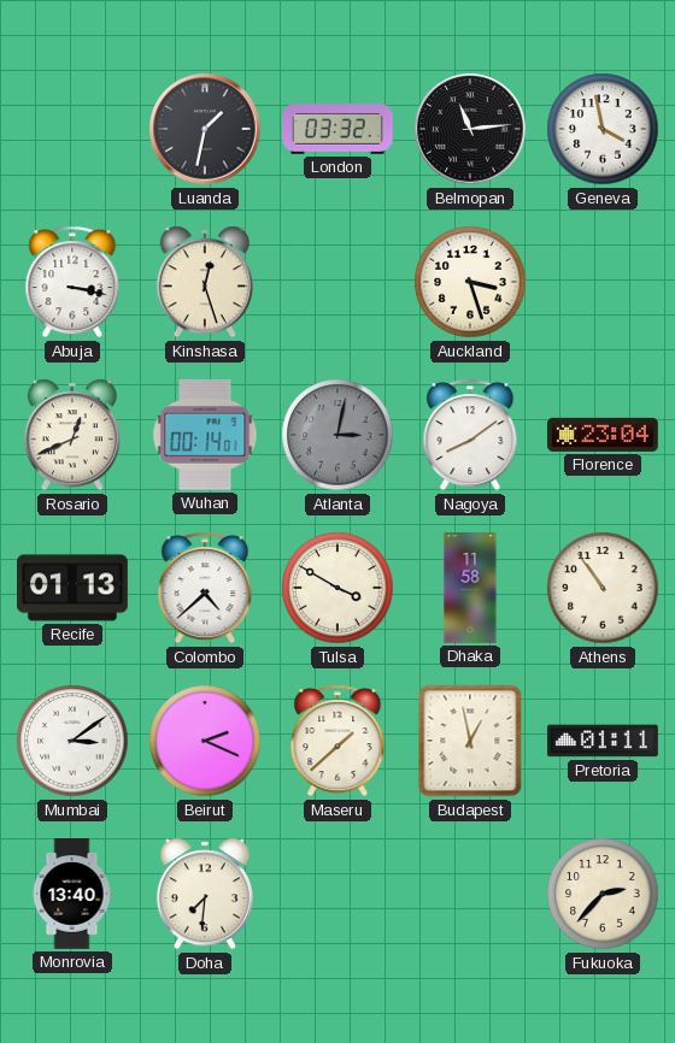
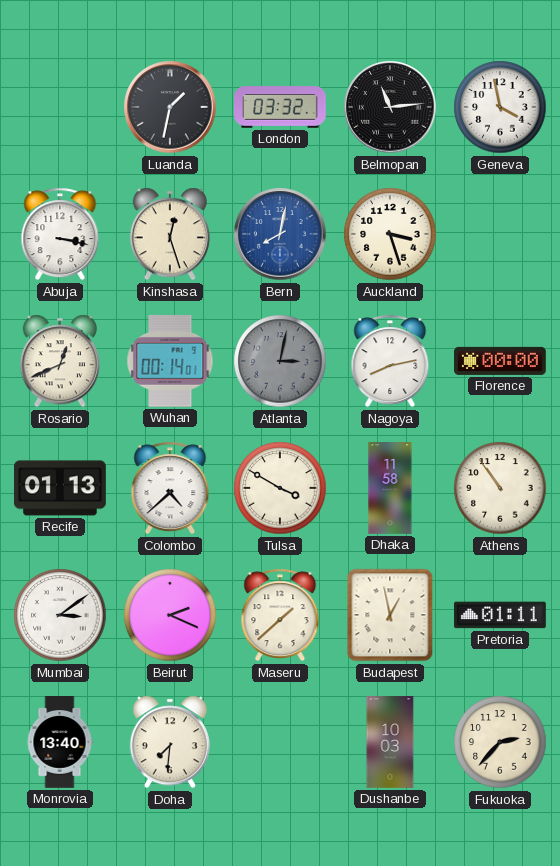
Bern: none -> 8:02 (280, 234)
Nagoya: 8:09 -> 8:13 (390, 361)
Florence: 23:04 -> 00:00 (501, 361)
Dushanbe: none -> 10:03 (390, 742)
